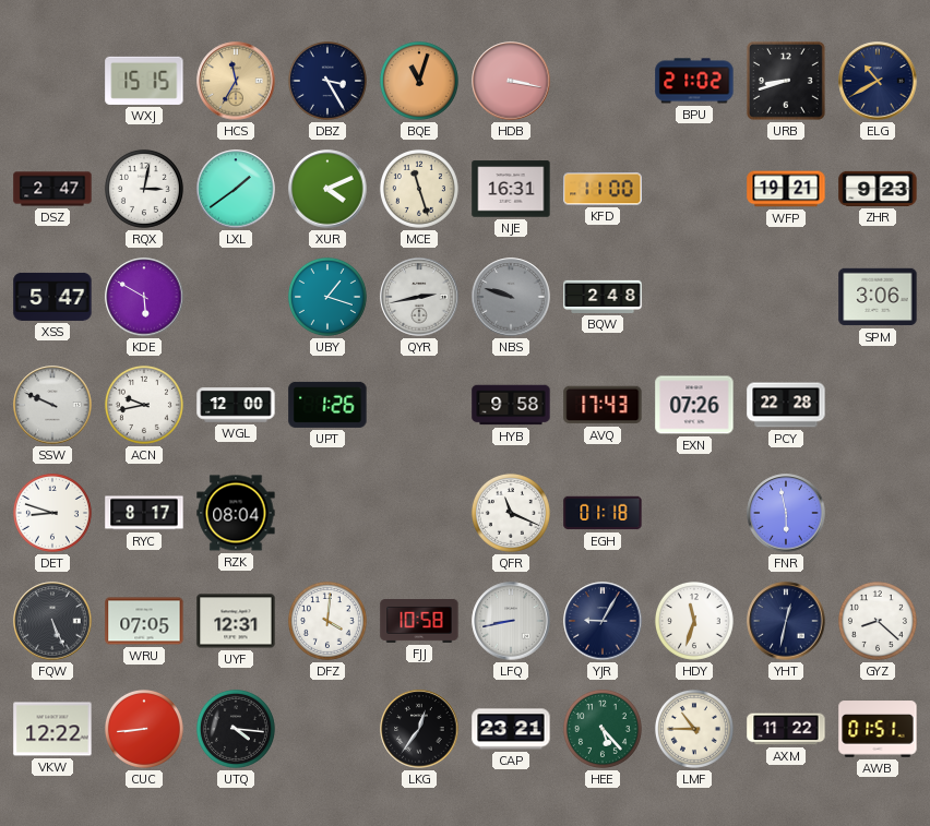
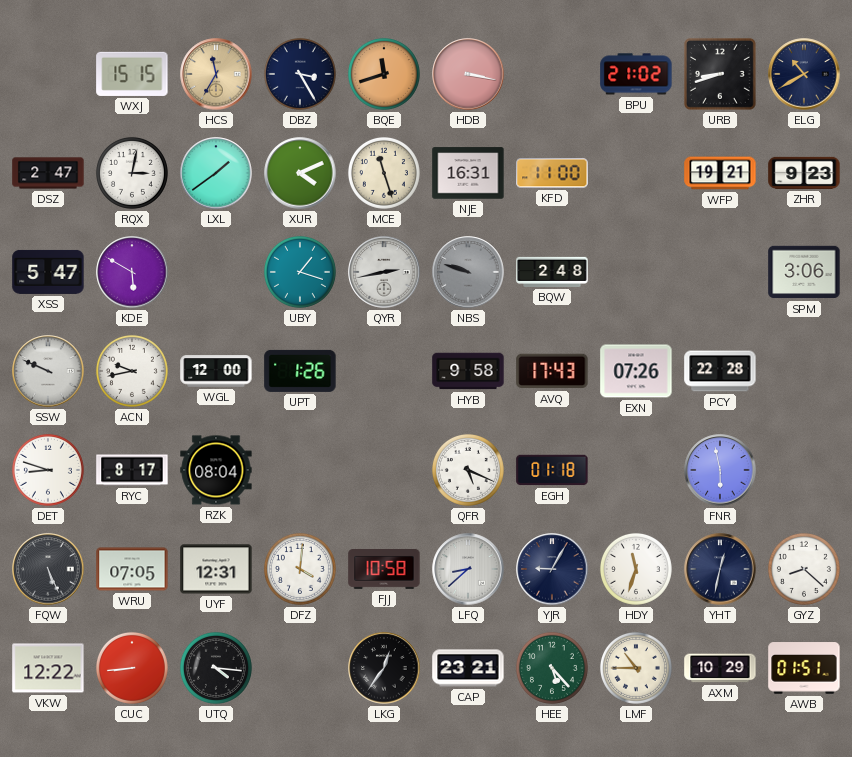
BQE: 11:03 -> 11:42 (384, 74)
QFR: 11:19 -> 5:19 (468, 470)
LFQ: 8:43 -> 8:38 (468, 569)
AXM: 11:22 -> 10:29 (720, 668)
